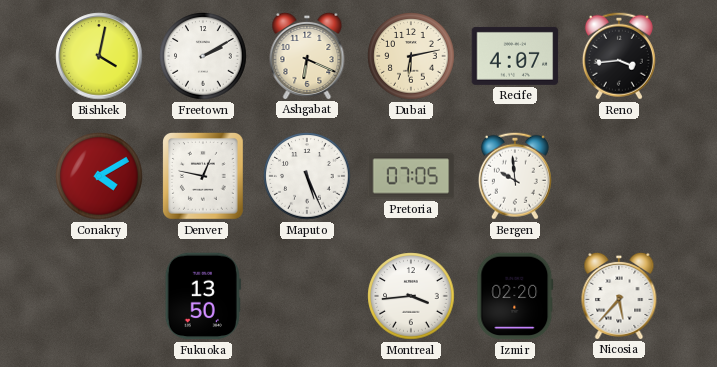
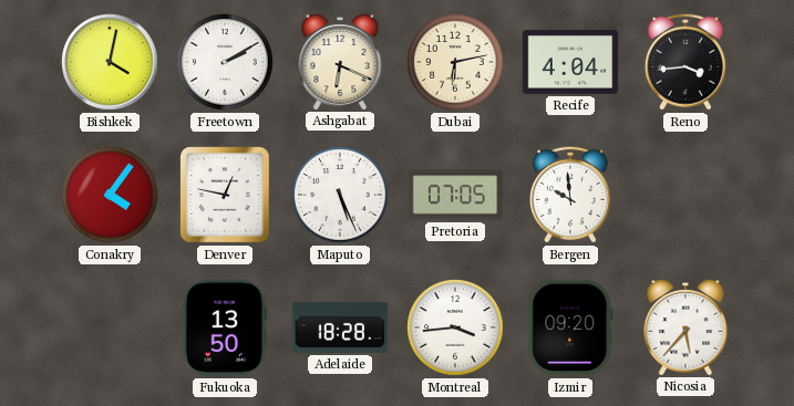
Recife: 4:07 -> 4:04 (570, 62)
Conakry: 4:10 -> 4:06 (110, 195)
Adelaide: none -> 18:28 (340, 327)
Izmir: 02:20 -> 09:20 (570, 327)
